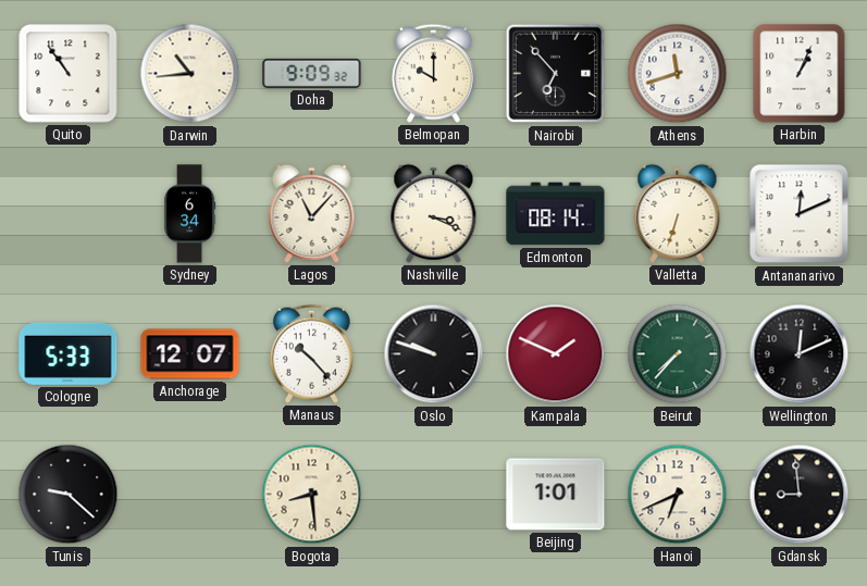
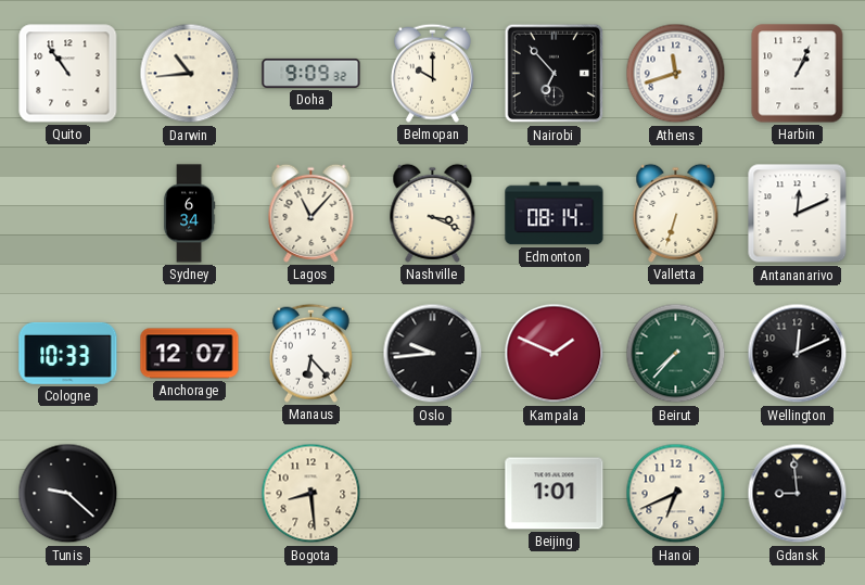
Cologne: 5:33 -> 10:33 (68, 353)
Manaus: 10:23 -> 6:23 (310, 353)
Oslo: 9:48 -> 9:44 (433, 354)
